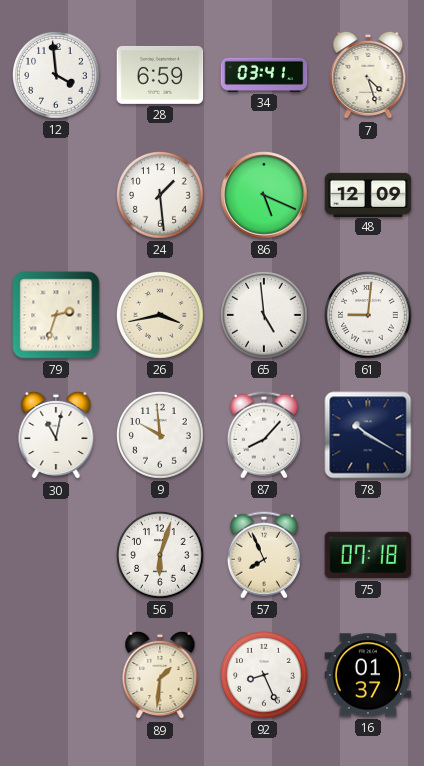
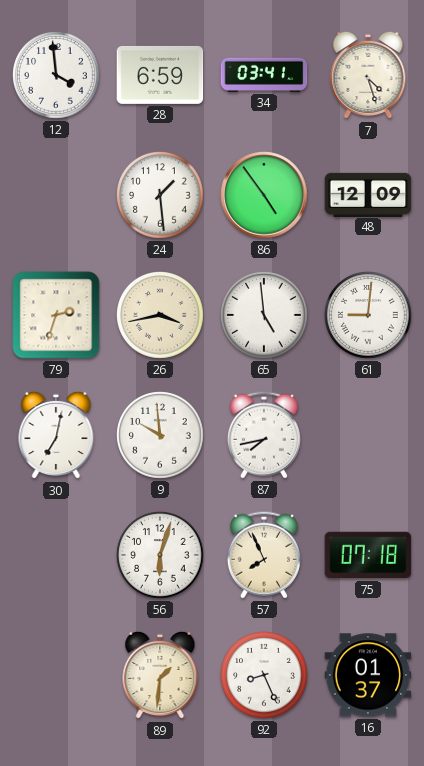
86: 5:19 -> 4:54 (264, 195)
30: 11:02 -> 7:02 (56, 435)
87: 8:07 -> 7:43 (264, 435)
78: 10:20 -> none (368, 435)
